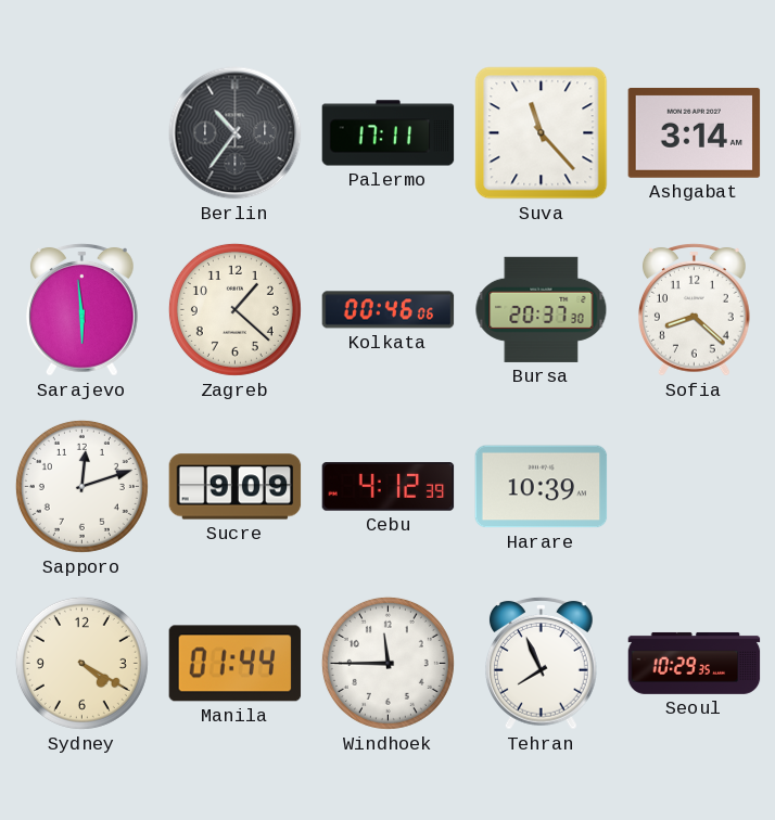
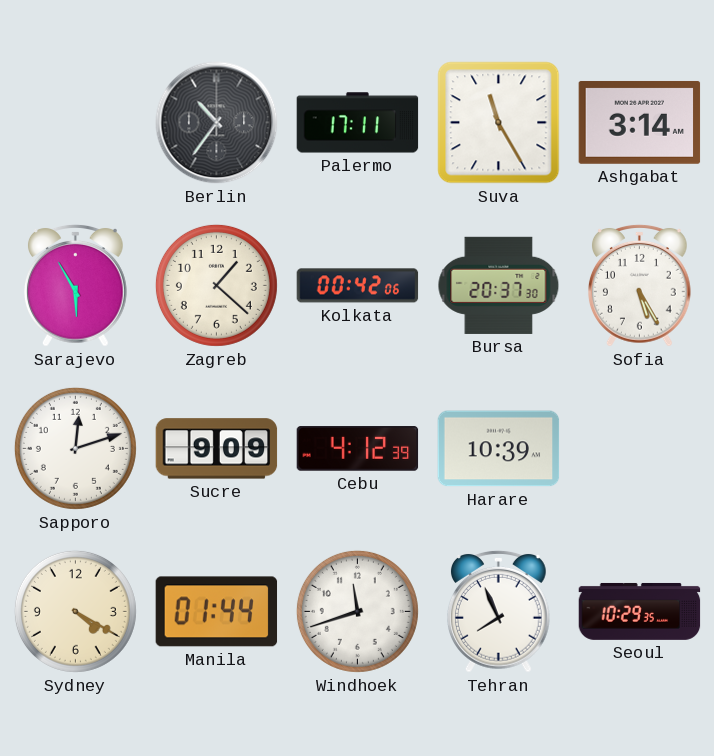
Suva: 11:23 -> 11:25 (499, 123)
Sarajevo: 5:59 -> 5:55 (76, 286)
Kolkata: 00:46 -> 00:42 (358, 286)
Sofia: 8:22 -> 5:25 (640, 286)
Windhoek: 11:45 -> 11:42 (357, 611)
